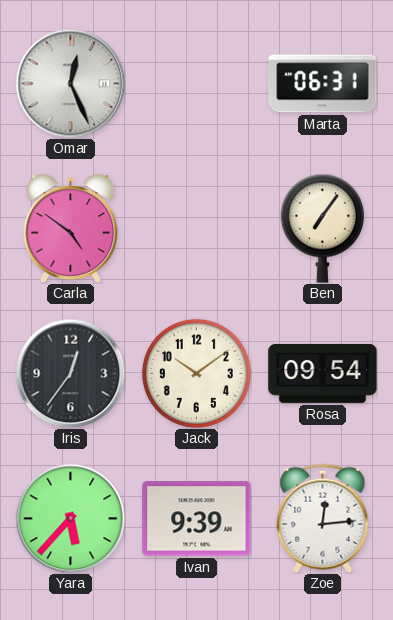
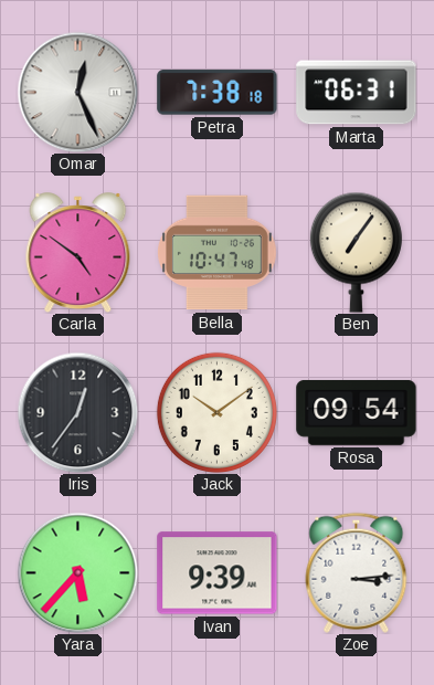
Petra: none -> 7:38 (218, 93)
Bella: none -> 10:47 (218, 253)
Zoe: 12:14 -> 3:14 (357, 572)
